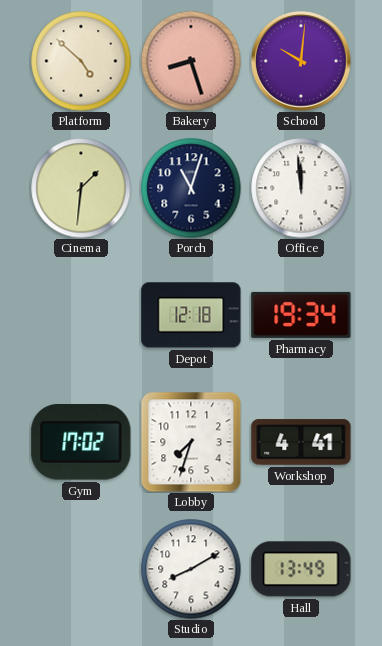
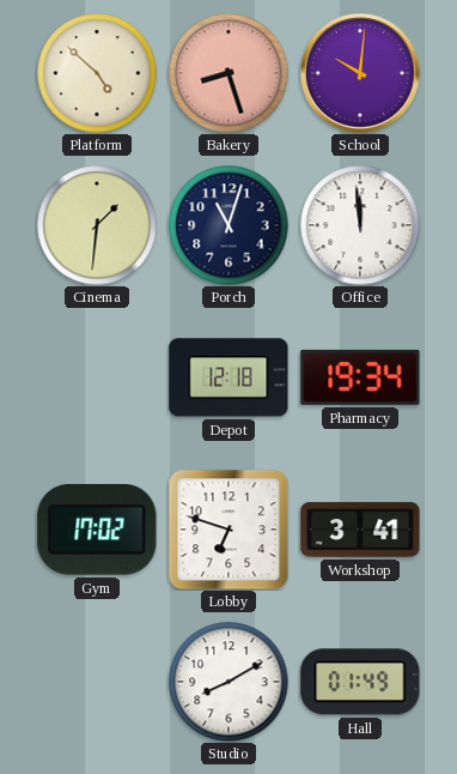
Lobby: 7:33 -> 6:48 (228, 530)
Workshop: 4:41 -> 3:41 (360, 530)
Hall: 13:49 -> 01:49 (360, 682)
